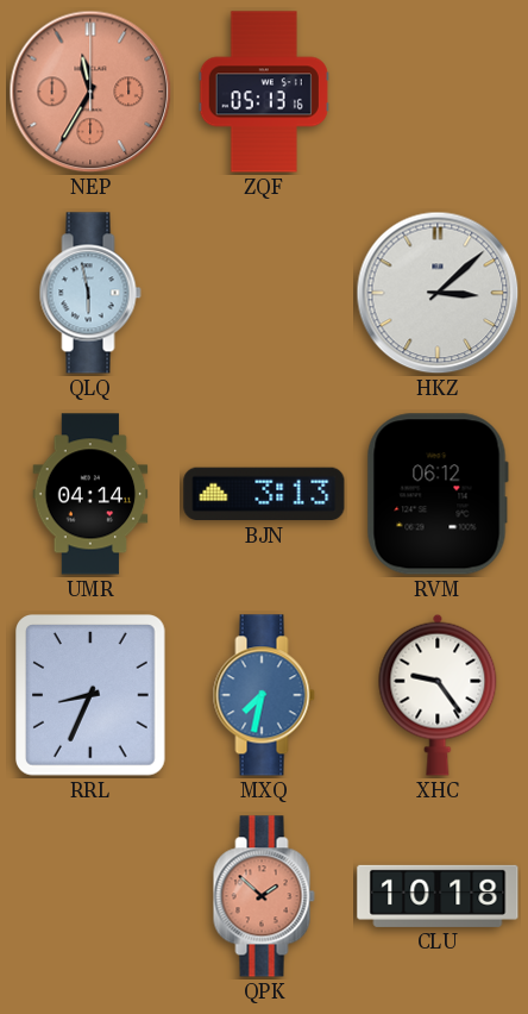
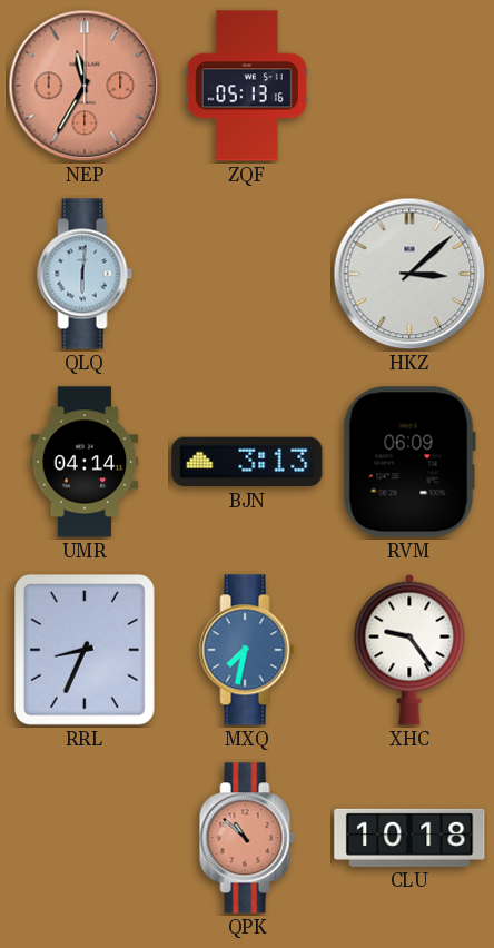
QLQ: 5:58 -> 6:01 (85, 274)
RVM: 06:12 -> 06:09 (409, 462)
QPK: 1:52 -> 10:52 (247, 838)
